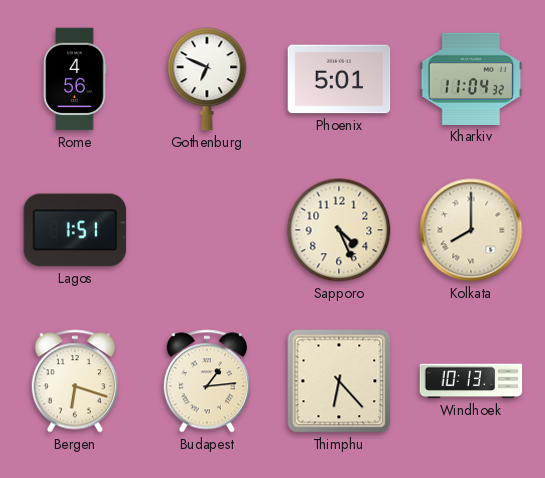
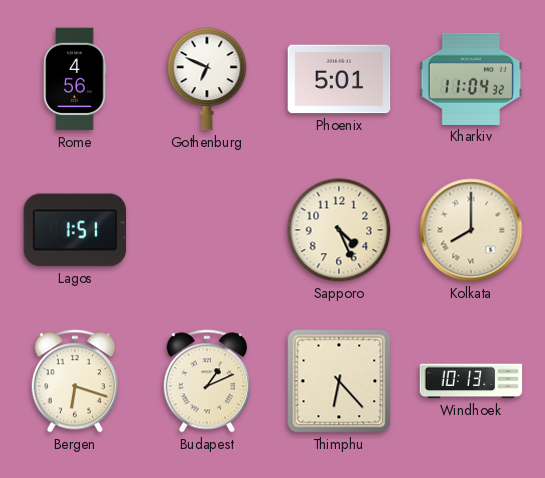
Budapest: 1:14 -> 1:11 (206, 381)
